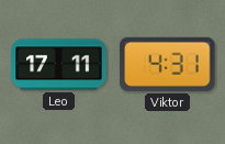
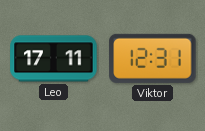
Viktor: 4:31 -> 12:31 (153, 58)
